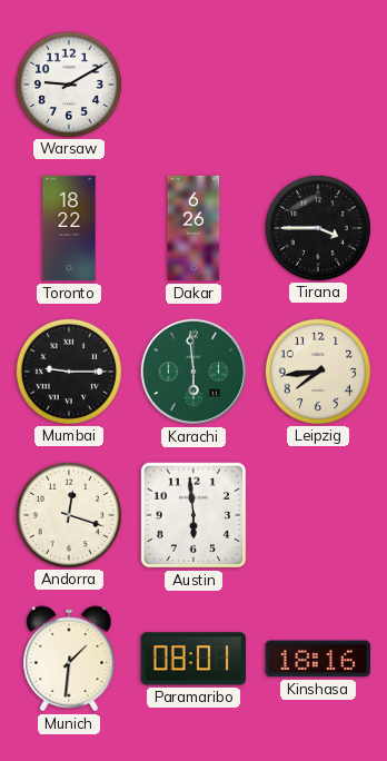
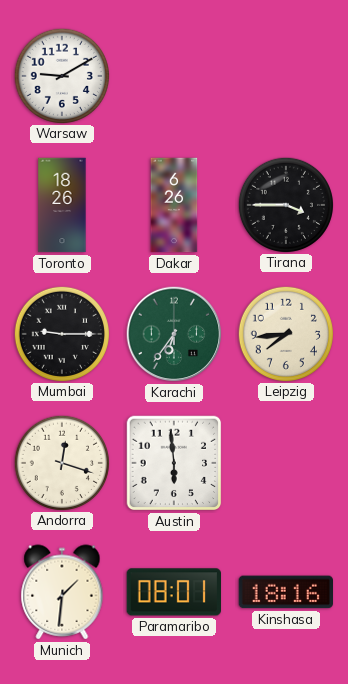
Toronto: 18:22 -> 18:26 (62, 205)
Karachi: 5:59 -> 6:36 (174, 334)
